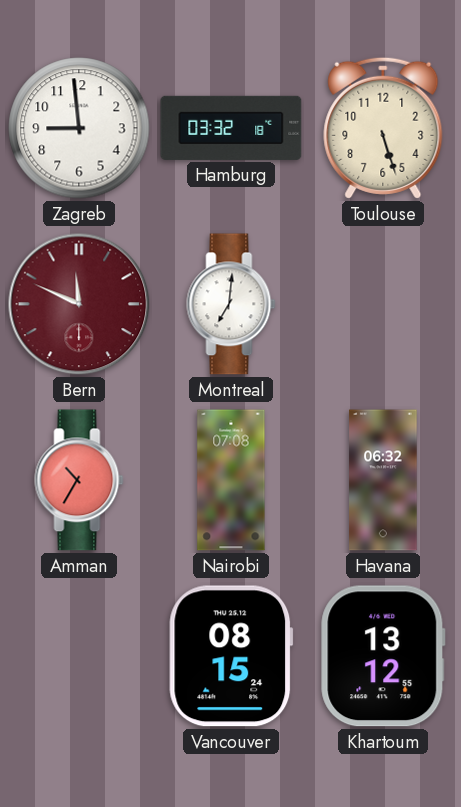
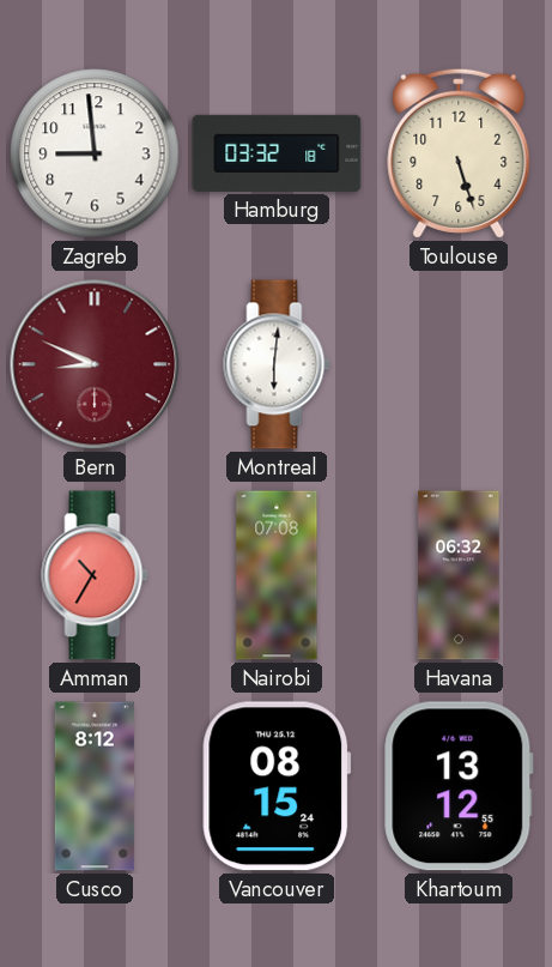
Bern: 11:49 -> 8:49 (95, 364)
Montreal: 7:01 -> 6:01 (277, 364)
Cusco: none -> 8:12 (95, 786)
